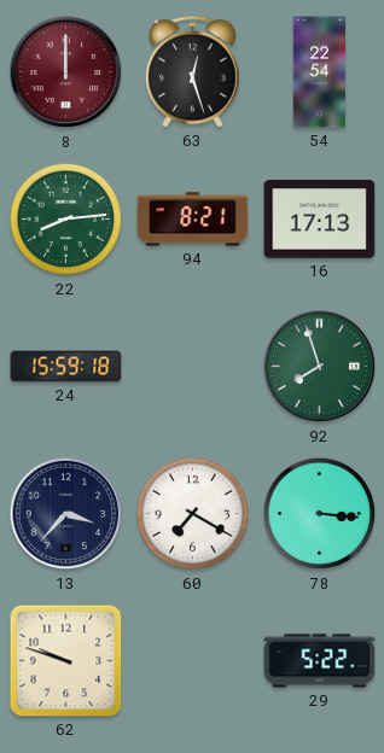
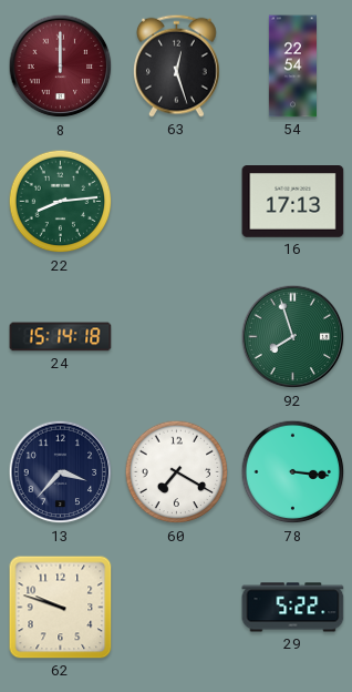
94: 8:21 -> none (193, 220)
24: 15:59 -> 15:14 (61, 337)
